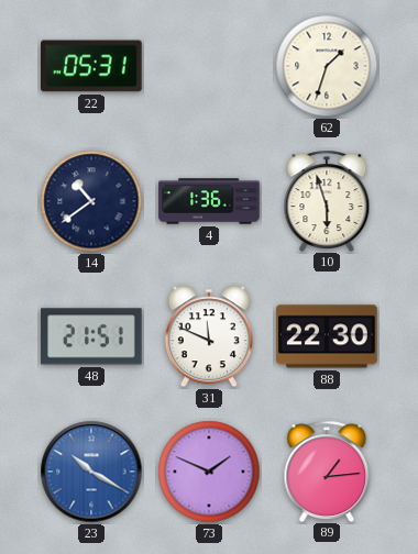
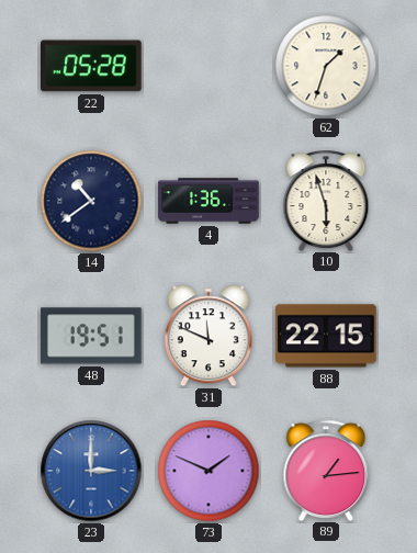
22: 05:31 -> 05:28 (91, 66)
48: 21:51 -> 19:51 (91, 336)
88: 22:30 -> 22:15 (326, 336)
23: 10:20 -> 3:00 (91, 471)
